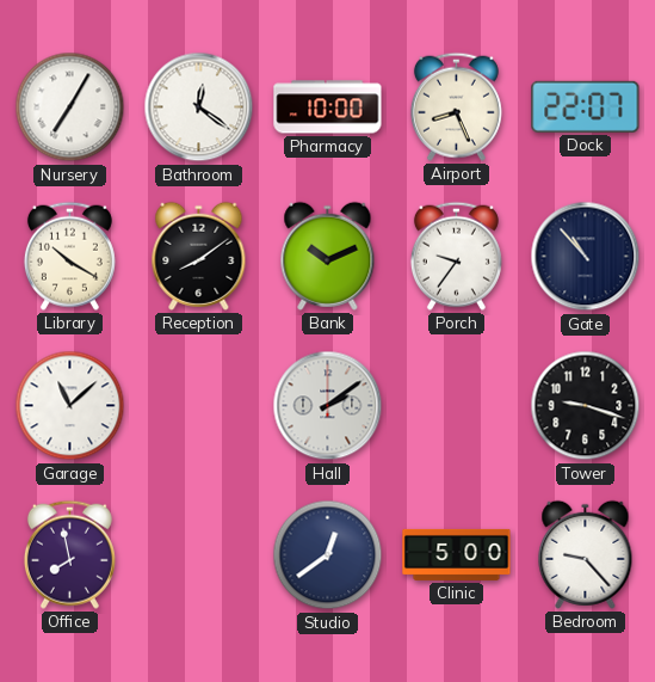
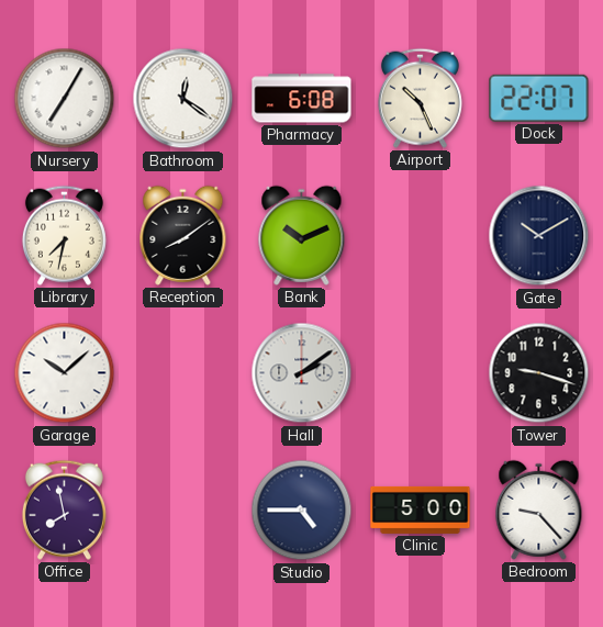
Pharmacy: 10:00 -> 6:08 (302, 99)
Airport: 8:26 -> 10:26 (420, 98)
Library: 10:20 -> 7:32 (64, 235)
Porch: 9:36 -> none (456, 256)
Gate: 10:53 -> 10:10 (539, 236)
Garage: 11:08 -> 10:08 (65, 373)
Studio: 12:39 -> 4:45 (302, 511)
